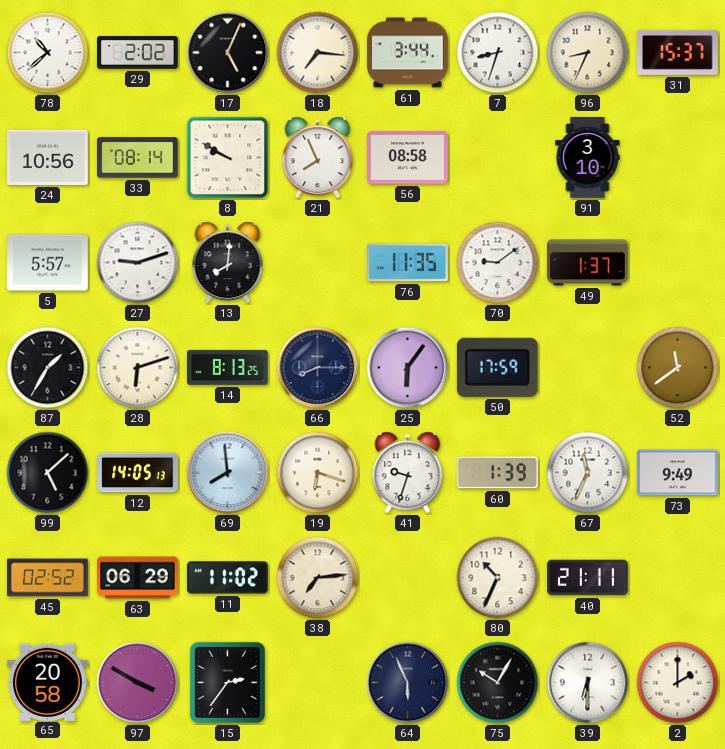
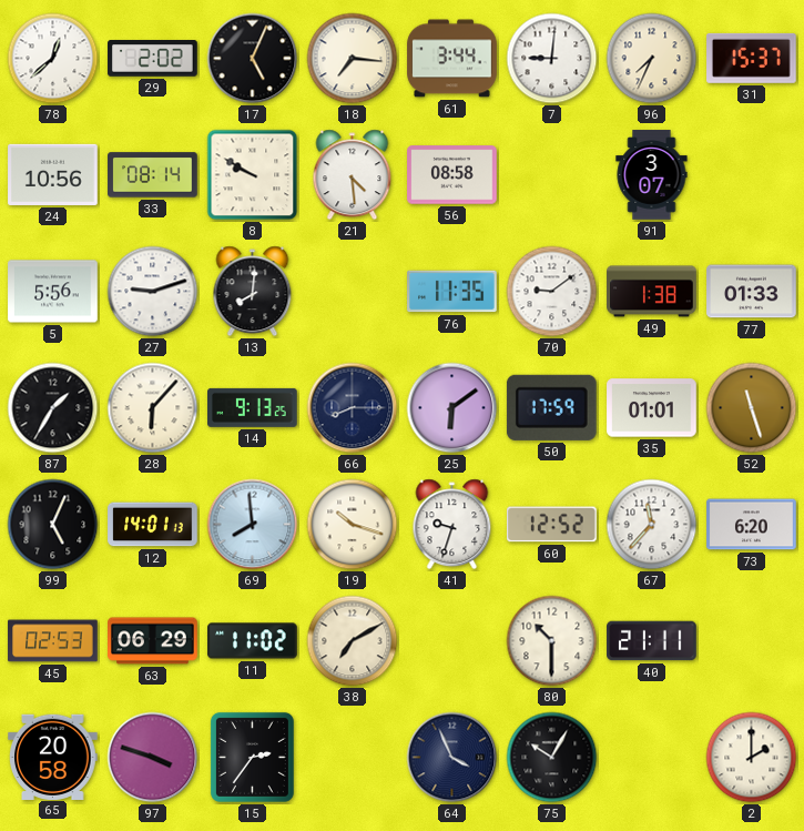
78: 10:38 -> 12:38 (53, 59)
7: 8:33 -> 9:01 (552, 59)
96: 8:34 -> 7:34 (652, 59)
21: 7:56 -> 4:29 (353, 175)
91: 3:10 -> 3:07 (652, 175)
5: 5:57 -> 5:56 (53, 292)
49: 1:37 -> 1:38 (652, 292)
77: none -> 01:33 (752, 292)
28: 6:12 -> 6:07 (153, 408)
14: 8:13 -> 9:13 (253, 407)
25: 6:06 -> 6:09 (452, 408)
35: none -> 01:01 (652, 408)
52: 11:39 -> 11:27 (752, 408)
99: 5:08 -> 5:04 (53, 525)
12: 14:05 -> 14:01 (153, 525)
19: 6:18 -> 10:18 (353, 525)
60: 1:39 -> 12:52 (552, 525)
67: 11:34 -> 11:37 (652, 525)
73: 9:49 -> 6:20 (752, 525)
45: 02:52 -> 02:53 (53, 641)
38: 7:14 -> 7:10 (353, 641)
80: 10:34 -> 10:30 (552, 641)
97: 3:50 -> 3:48 (153, 758)
64: 5:56 -> 3:56 (452, 758)
39: 6:30 -> none (588, 683)
